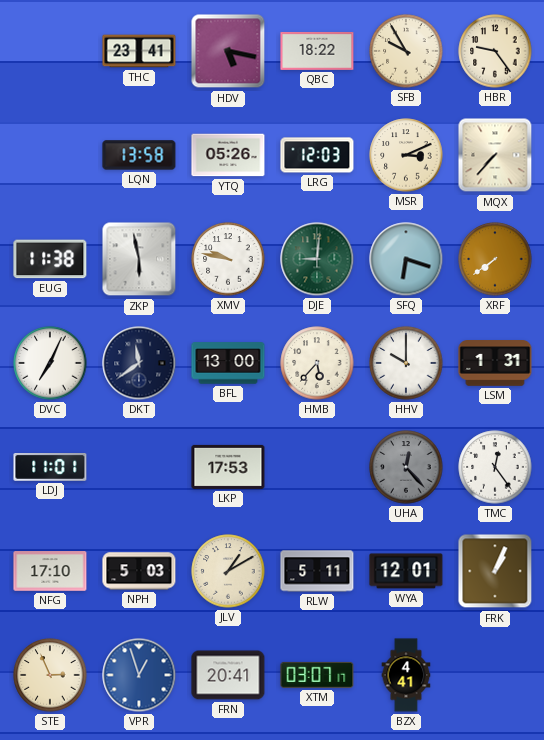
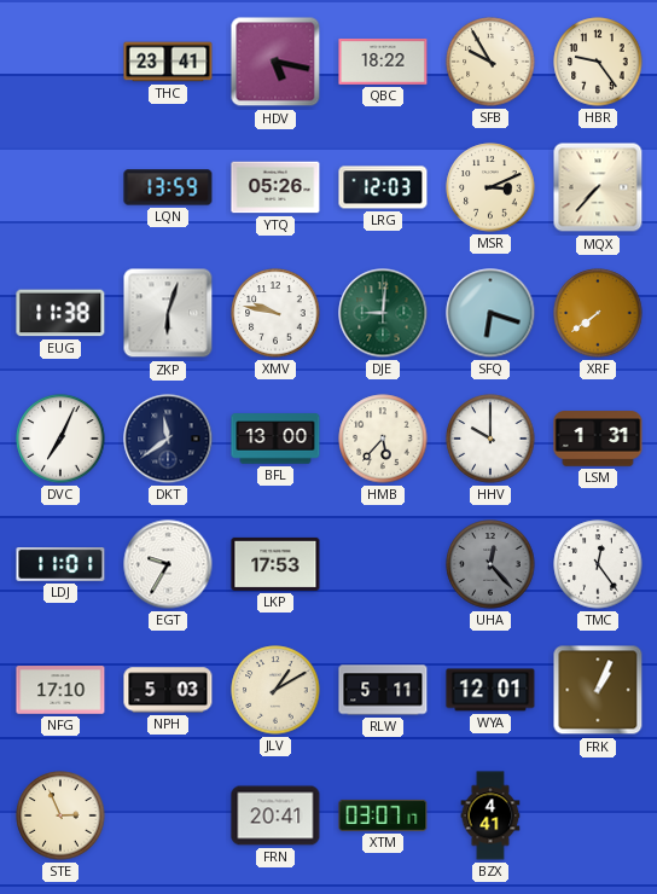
LQN: 13:58 -> 13:59 (168, 187)
ZKP: 5:58 -> 6:03 (168, 313)
EGT: none -> 9:35 (168, 564)
VPR: 12:57 -> none (139, 675)
